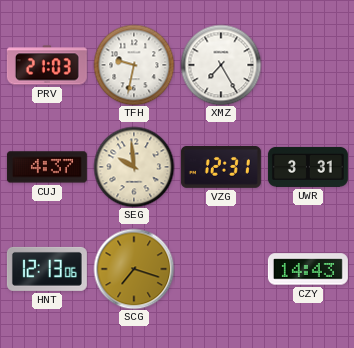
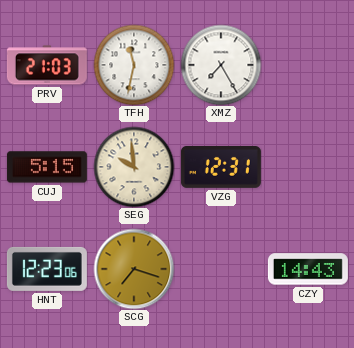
TFH: 9:32 -> 11:32 (134, 65)
CUJ: 4:37 -> 5:15 (47, 167)
UWR: 3:31 -> none (308, 167)
HNT: 12:13 -> 12:23 (47, 269)
